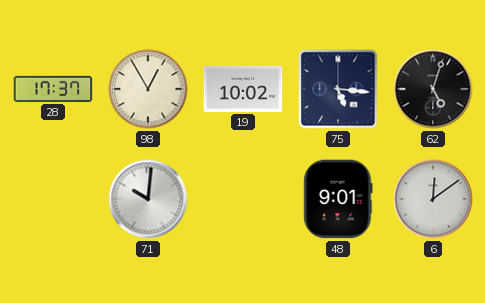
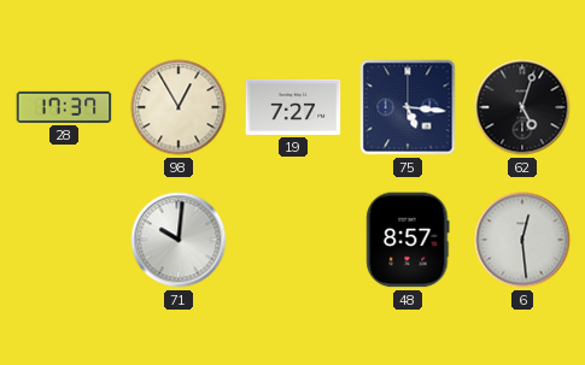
19: 10:02 -> 7:27 (293, 107)
48: 9:01 -> 8:57 (408, 240)
6: 12:09 -> 12:29 (522, 240)
